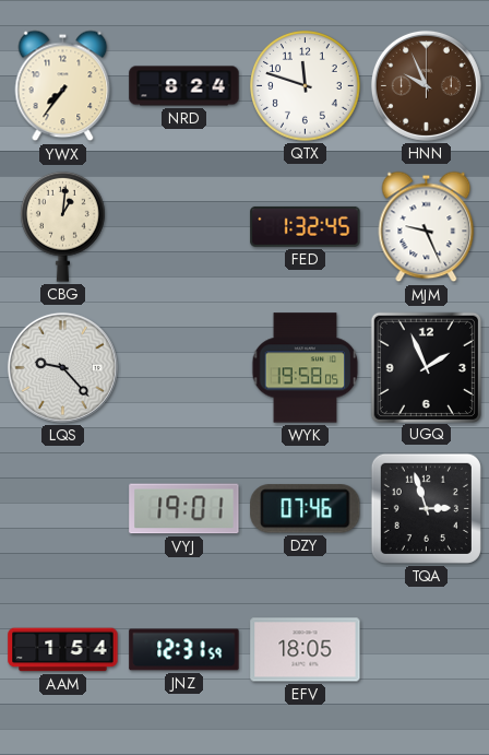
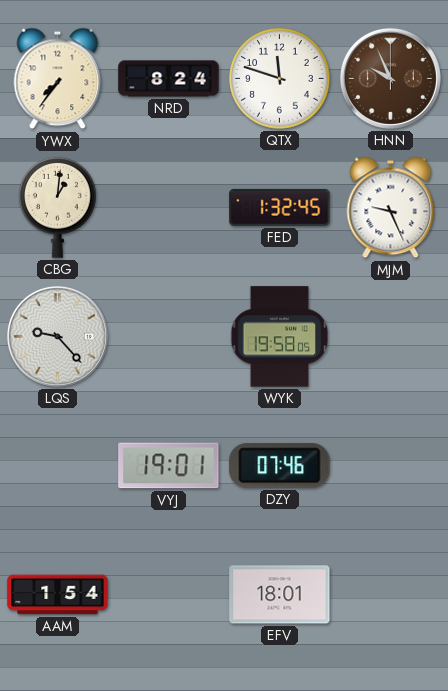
UGQ: 1:56 -> none (426, 367)
TQA: 2:57 -> none (426, 508)
JNZ: 12:31 -> none (184, 650)
EFV: 18:05 -> 18:01 (280, 595)
